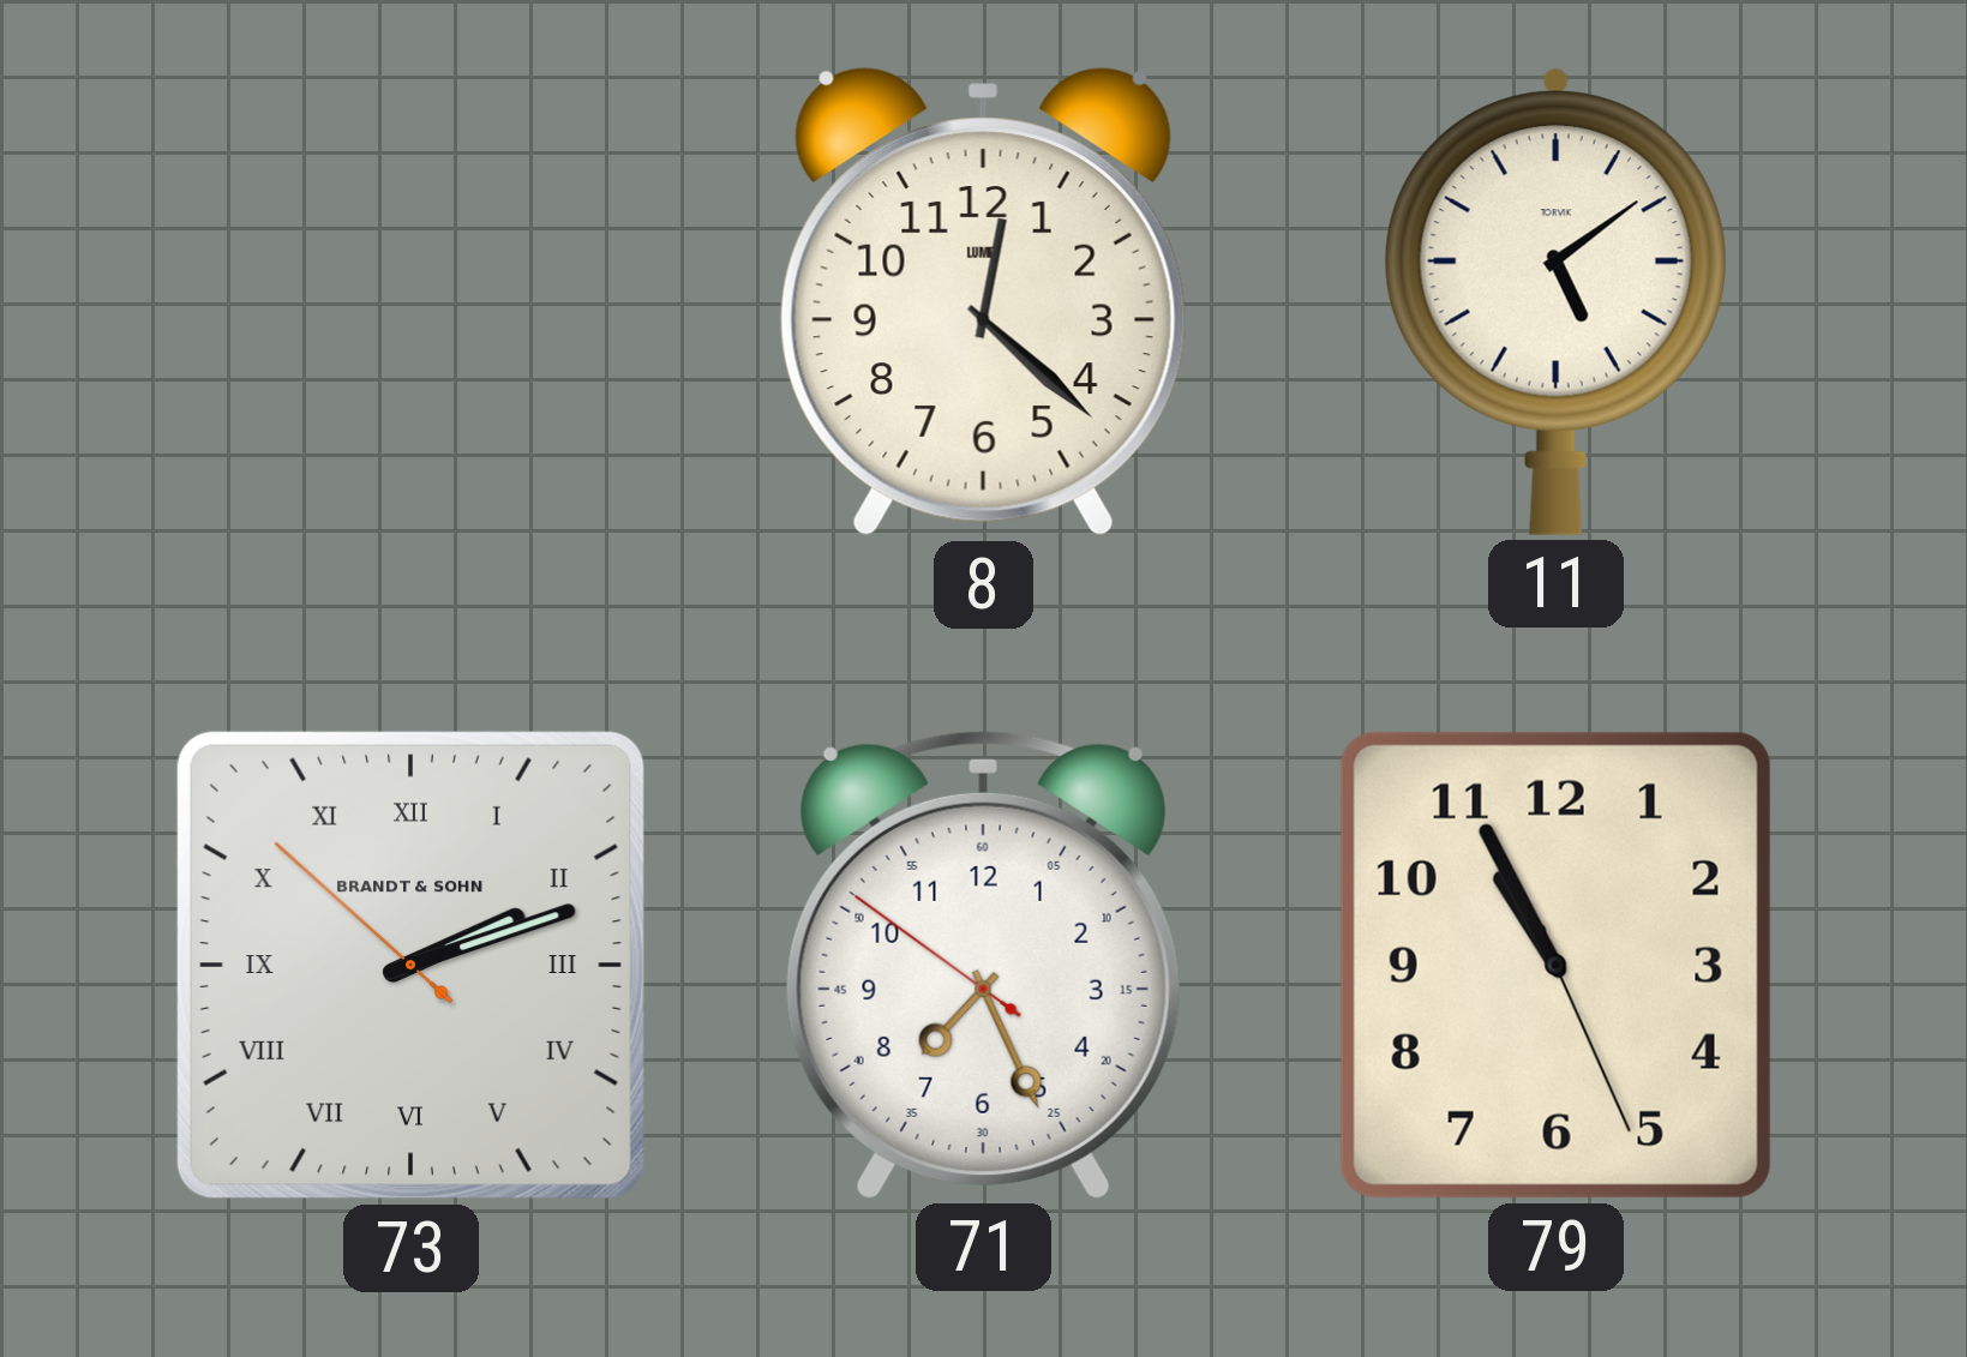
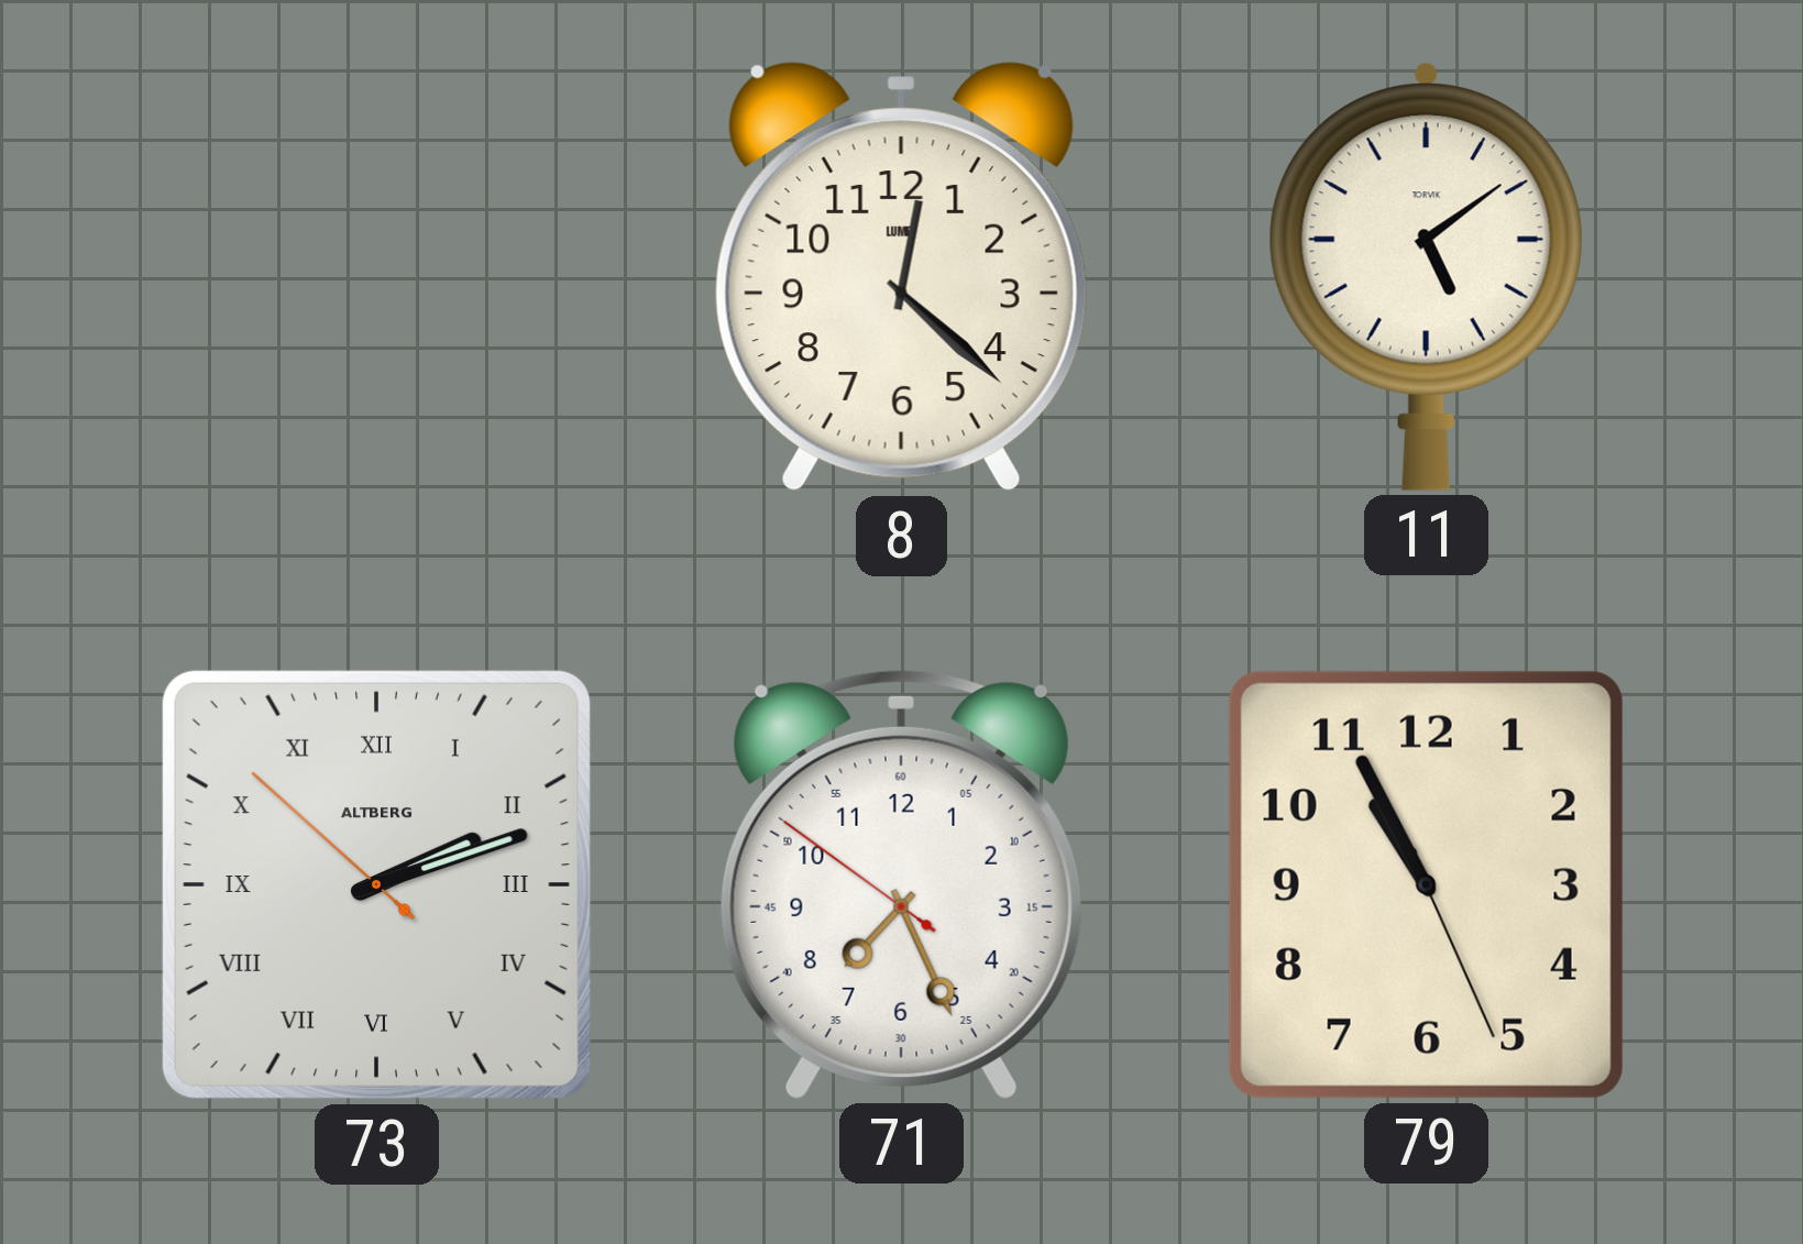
73 brand: BRANDT & SOHN -> ALTBERG (376, 884)
